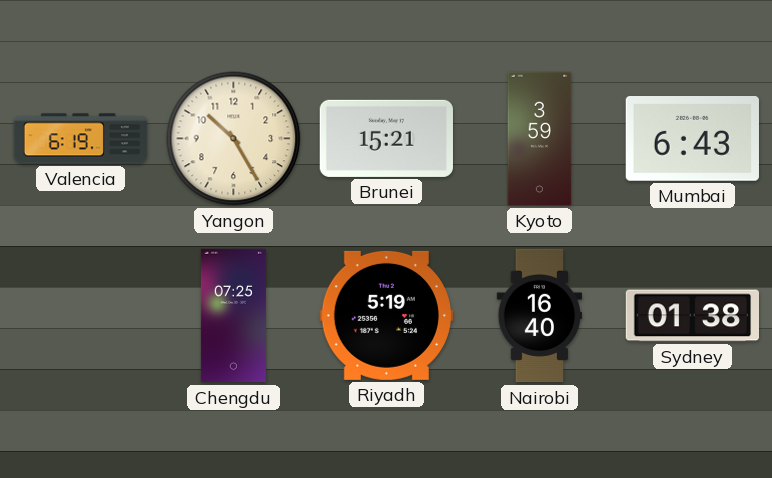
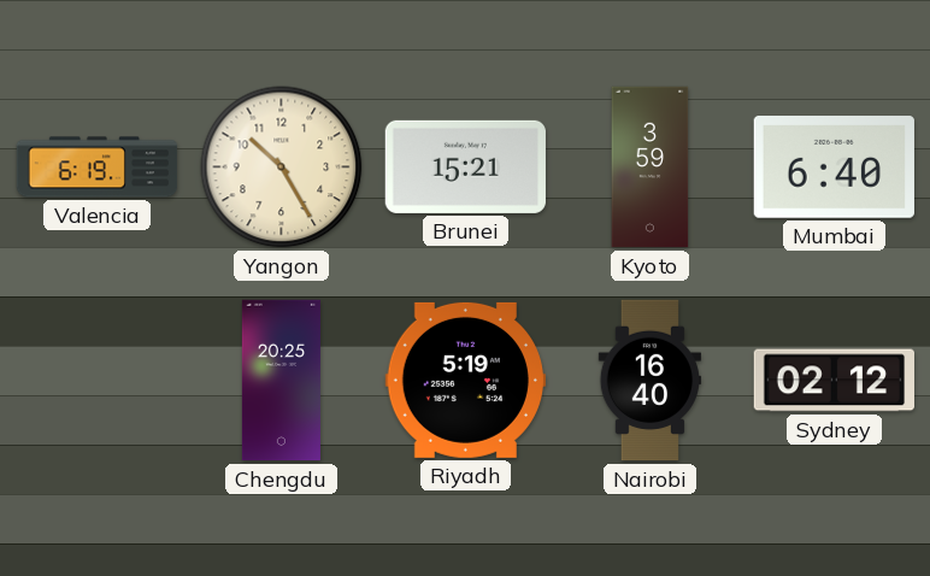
Mumbai: 6:43 -> 6:40 (834, 167)
Chengdu: 07:25 -> 20:25 (281, 381)
Sydney: 01:38 -> 02:12 (835, 381)
